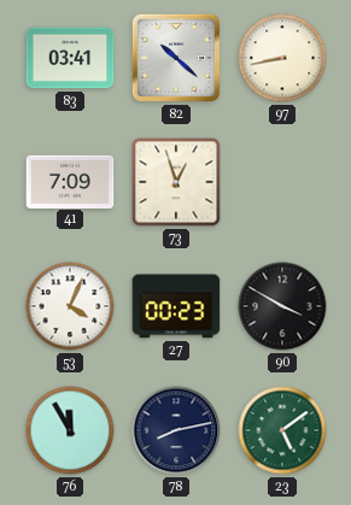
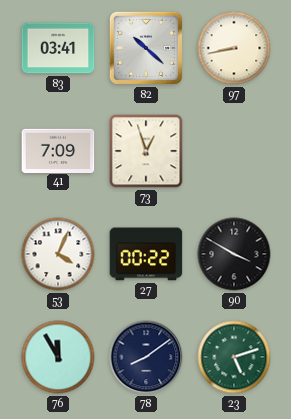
27: 00:23 -> 00:22 (146, 254)
78: 8:13 -> 8:09 (146, 357)
23: 5:09 -> 5:12 (234, 357)
